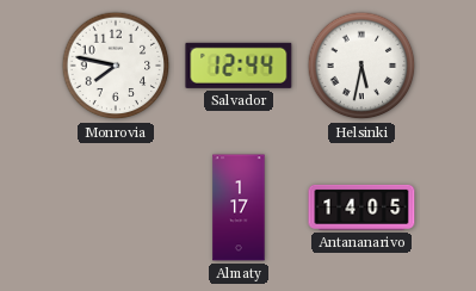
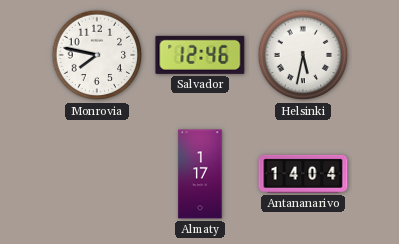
Salvador: 12:44 -> 12:46 (200, 55)
Antananarivo: 14:05 -> 14:04 (303, 174)
